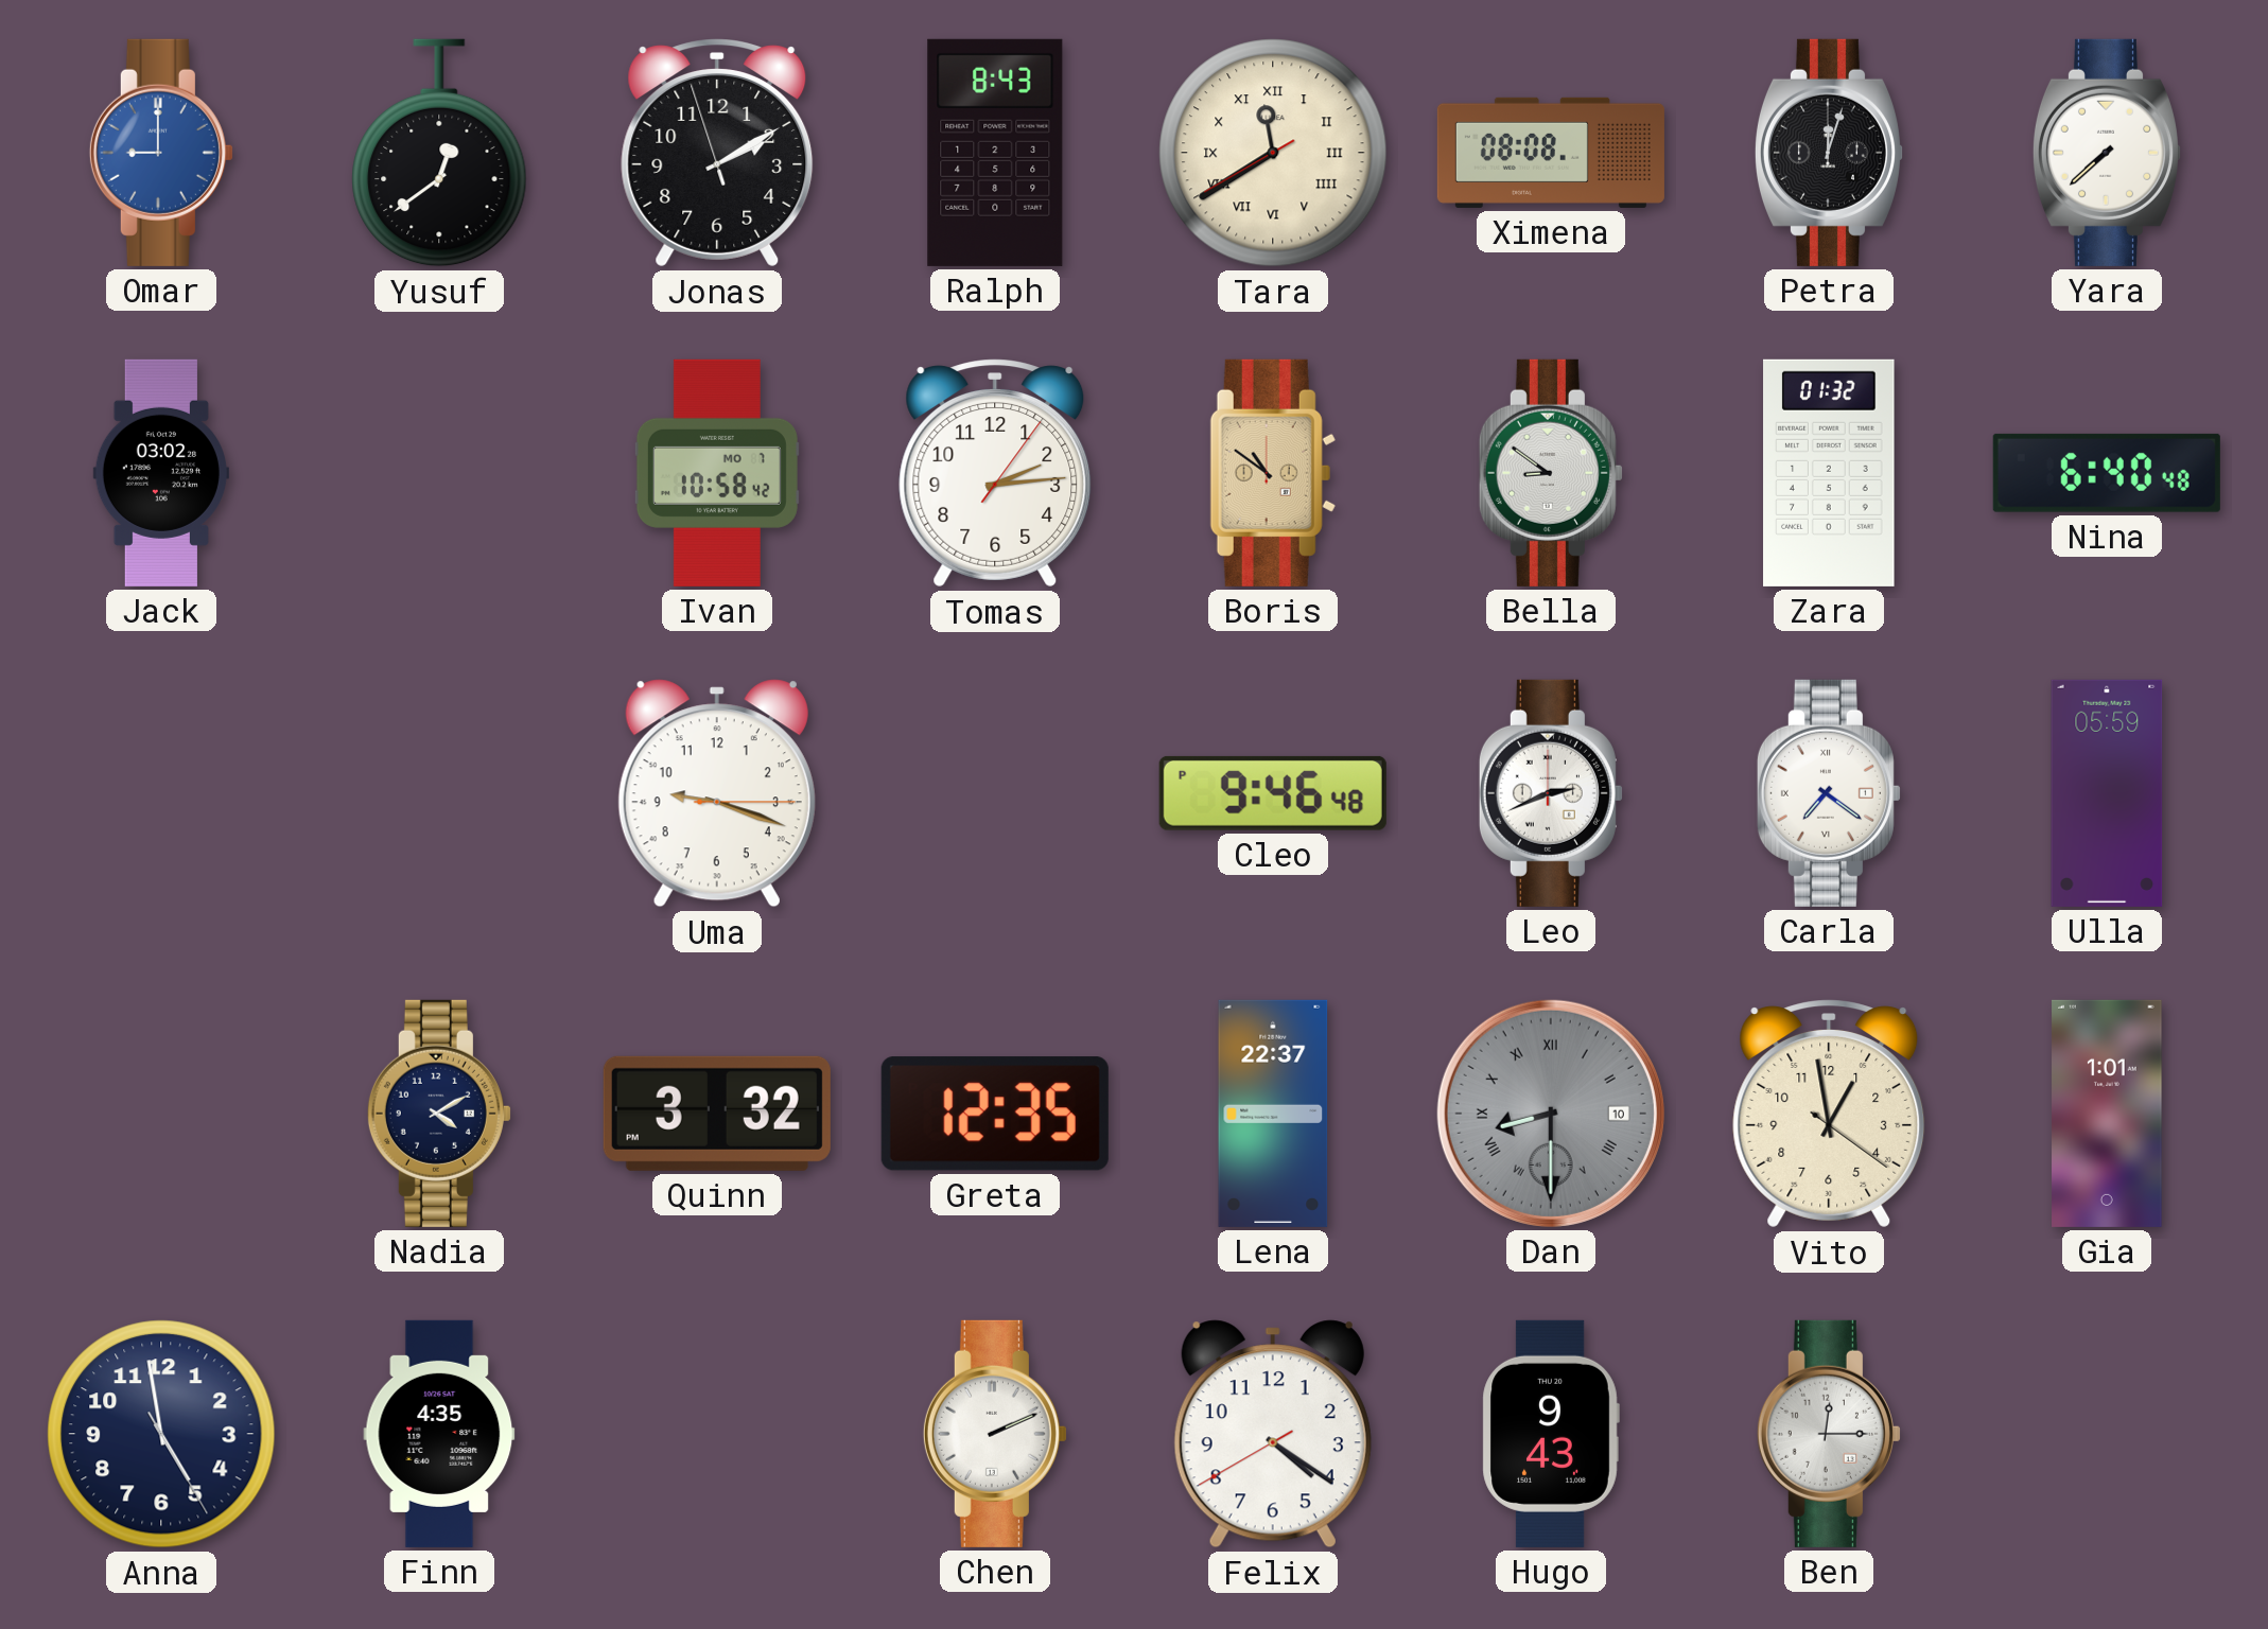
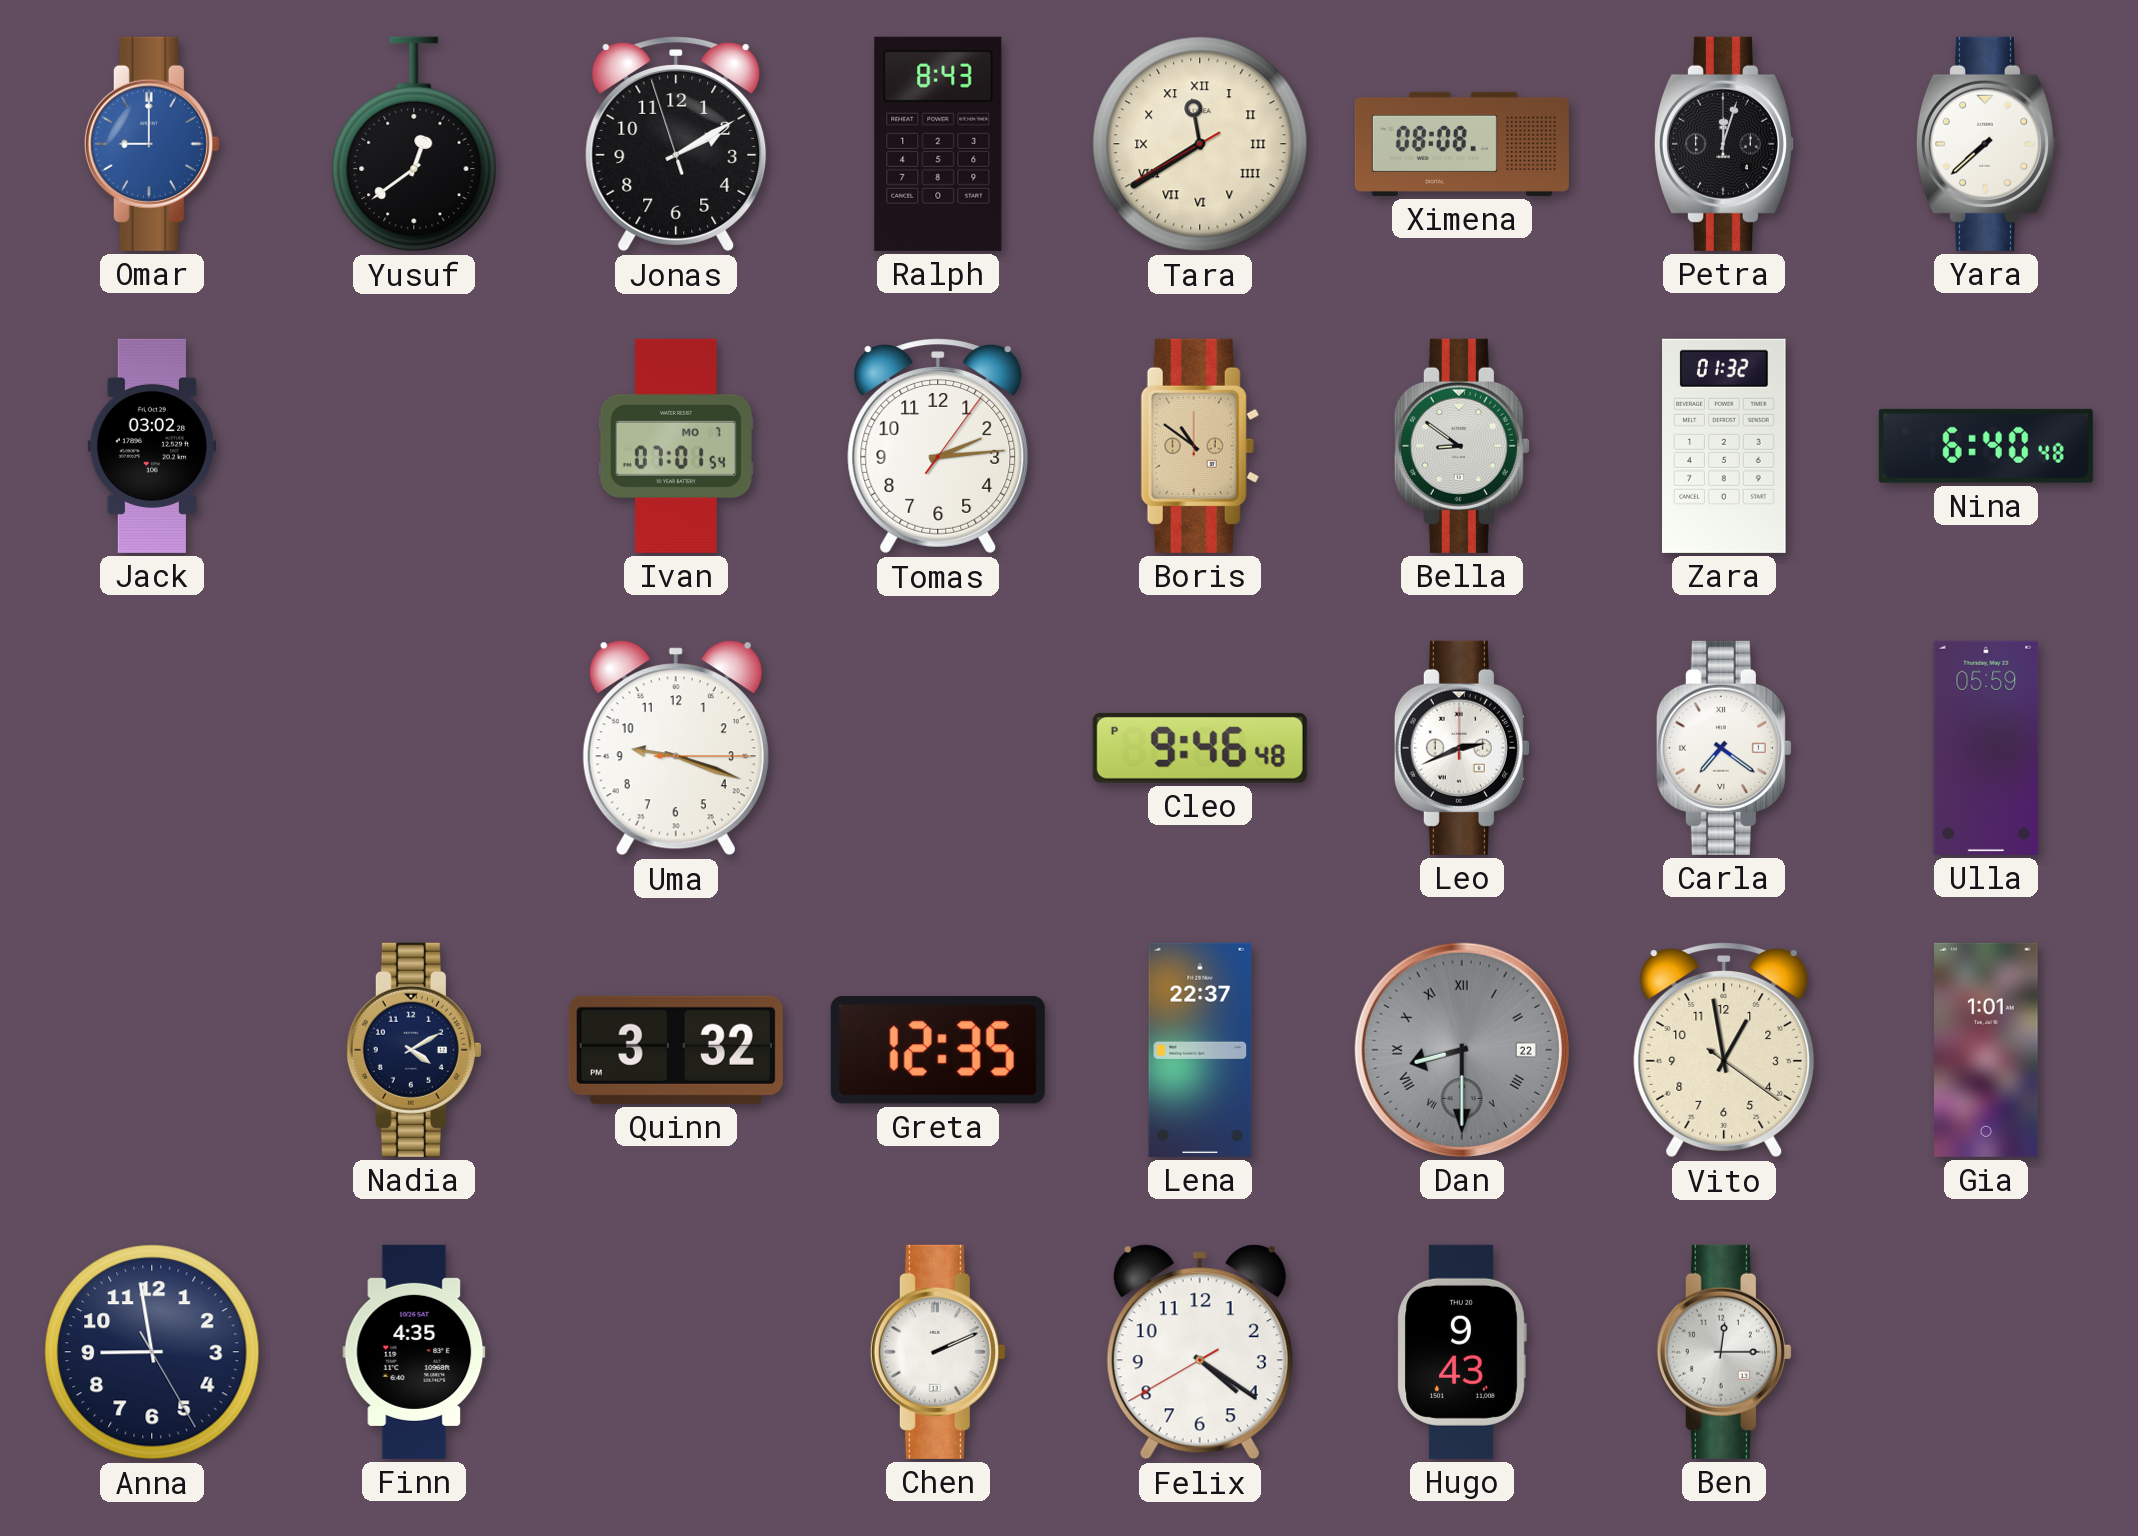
Ivan: 10:58 -> 07:01 (676, 446)
Dan date: 10 -> 22 (1462, 1050)
Anna: 4:58 -> 8:58 (152, 1352)
